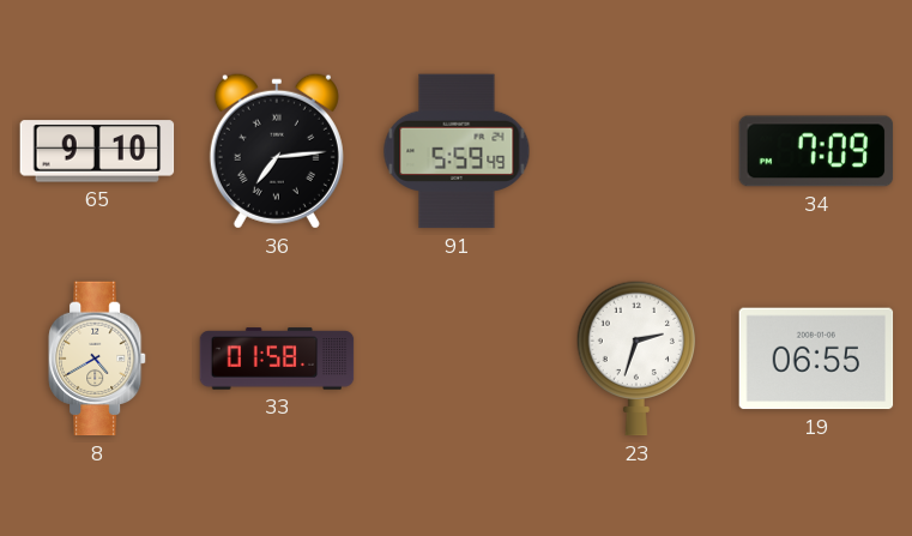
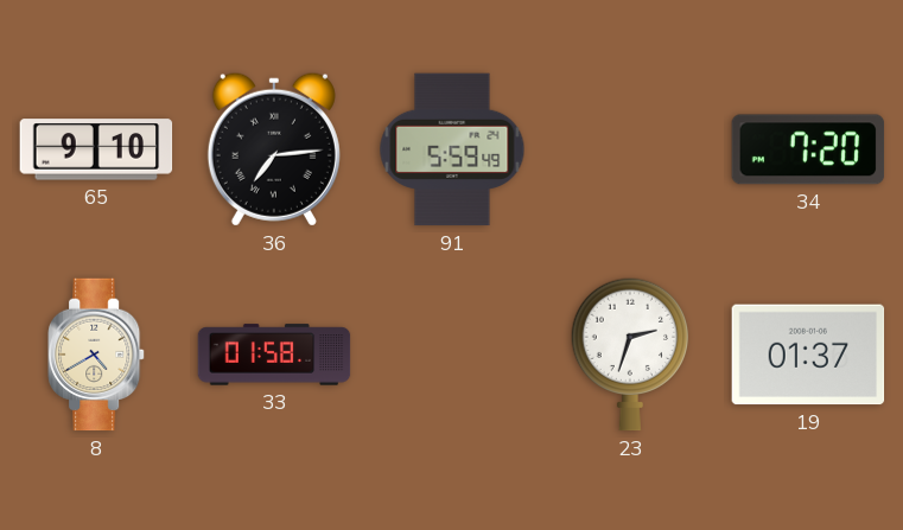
34: 7:09 -> 7:20 (808, 149)
19: 06:55 -> 01:37 (808, 355)
